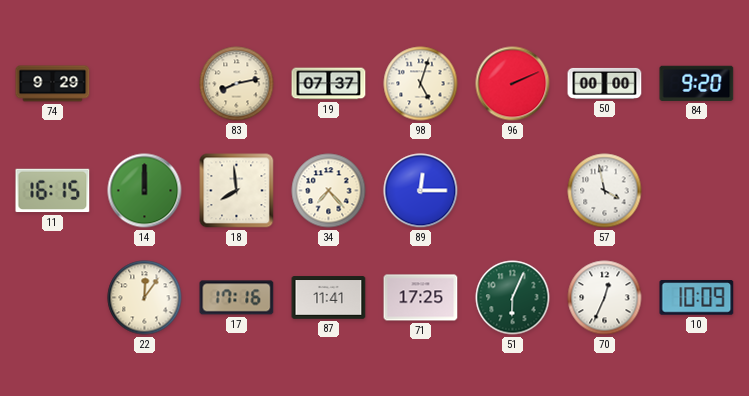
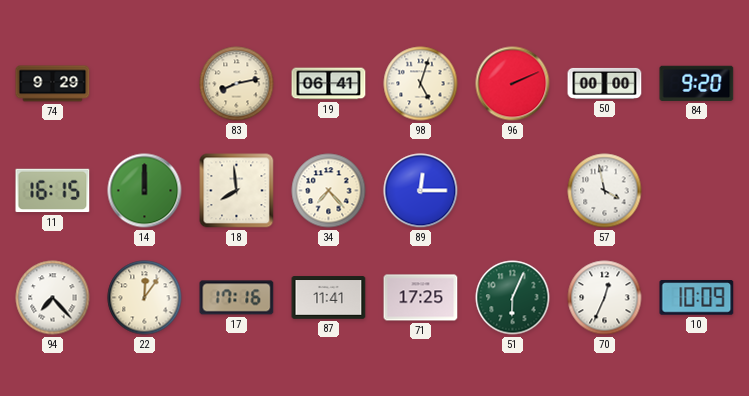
19: 07:37 -> 06:41 (329, 84)
94: none -> 7:23 (53, 298)
